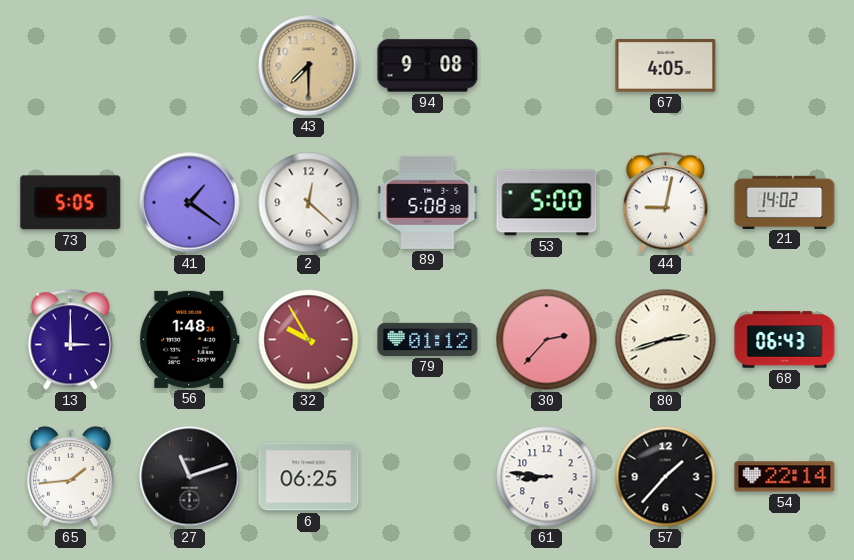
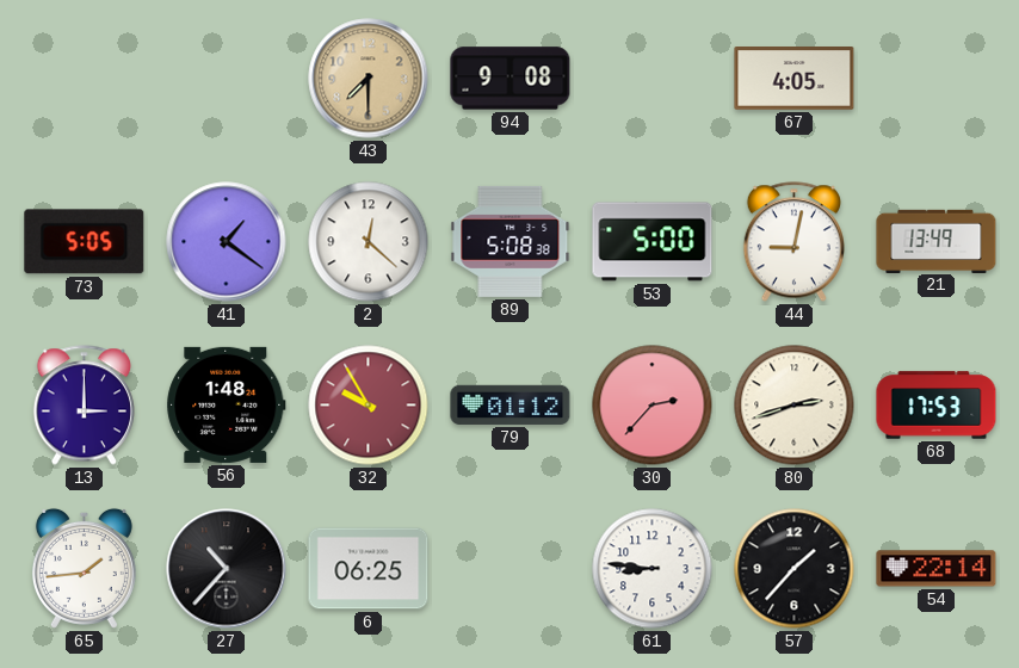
21: 14:02 -> 13:49 (937, 241)
68: 06:43 -> 17:53 (937, 406)
27: 11:12 -> 10:37 (227, 569)
